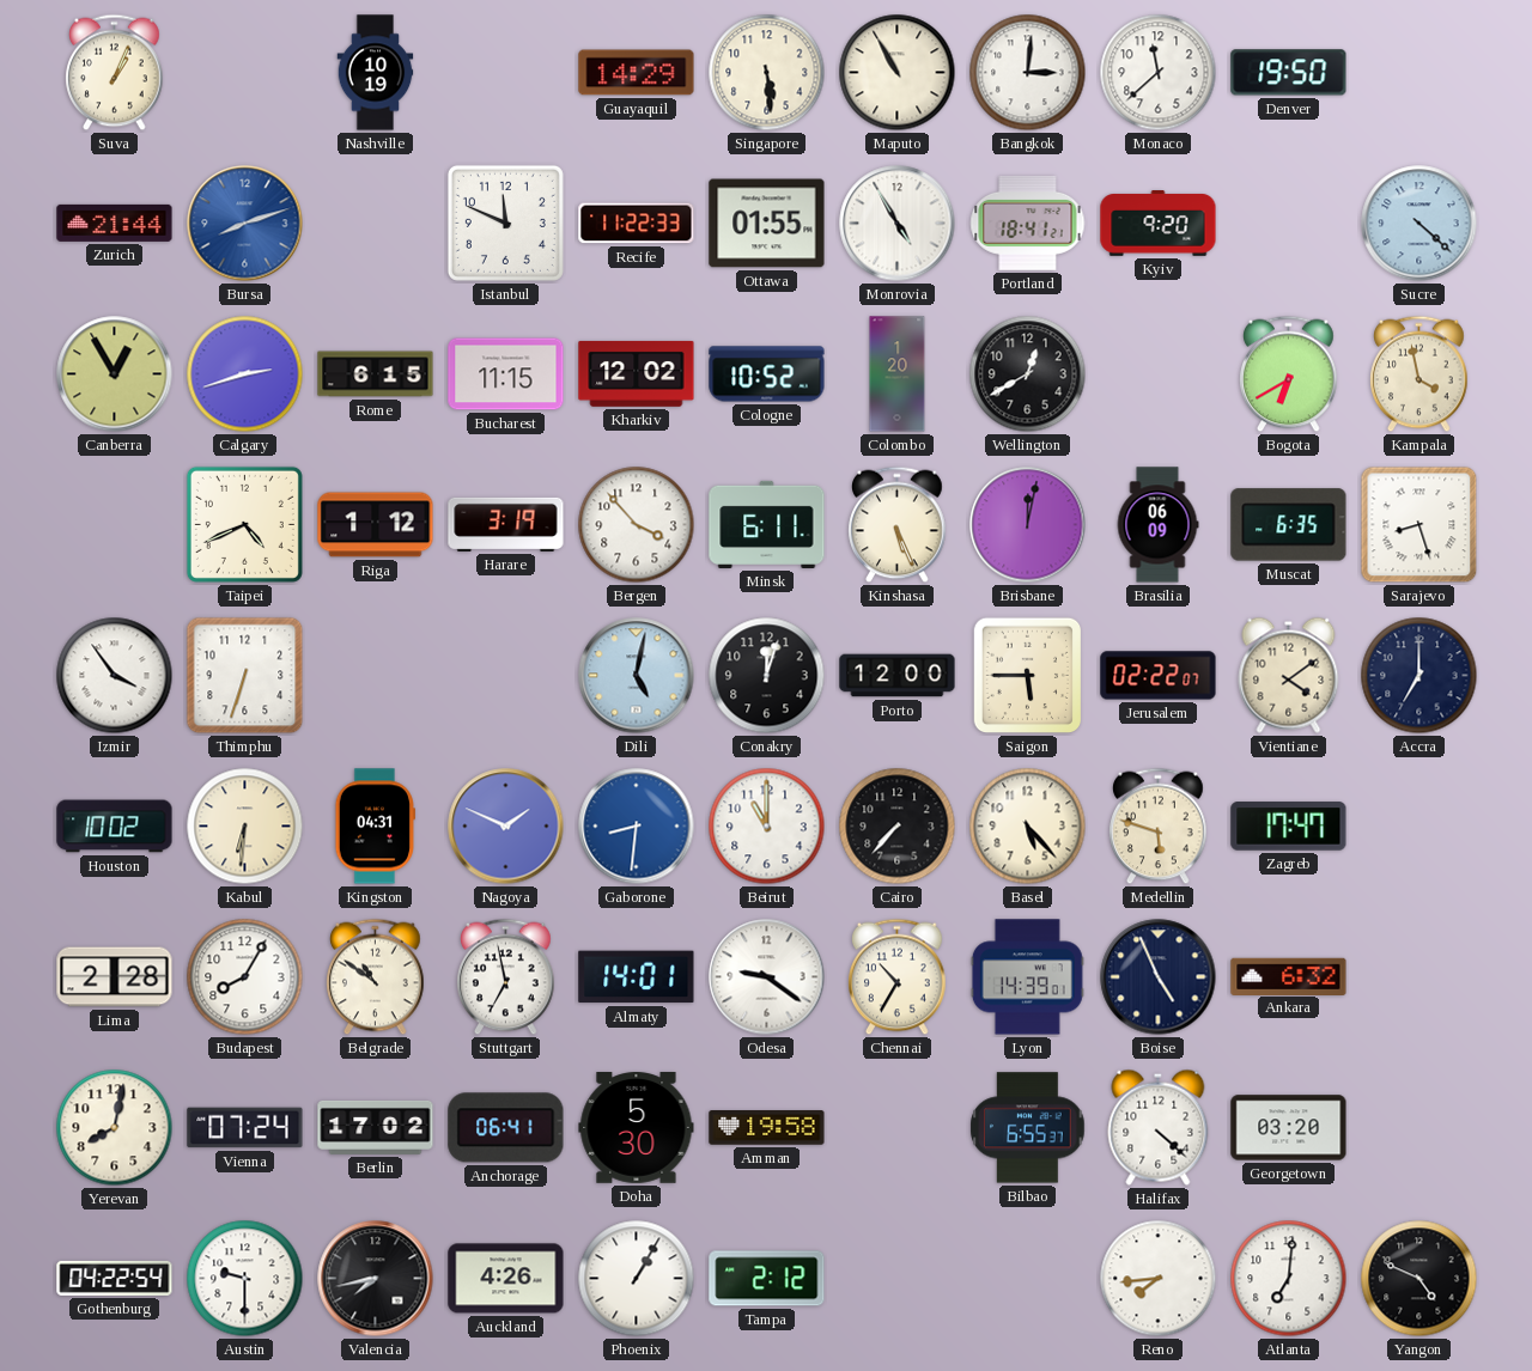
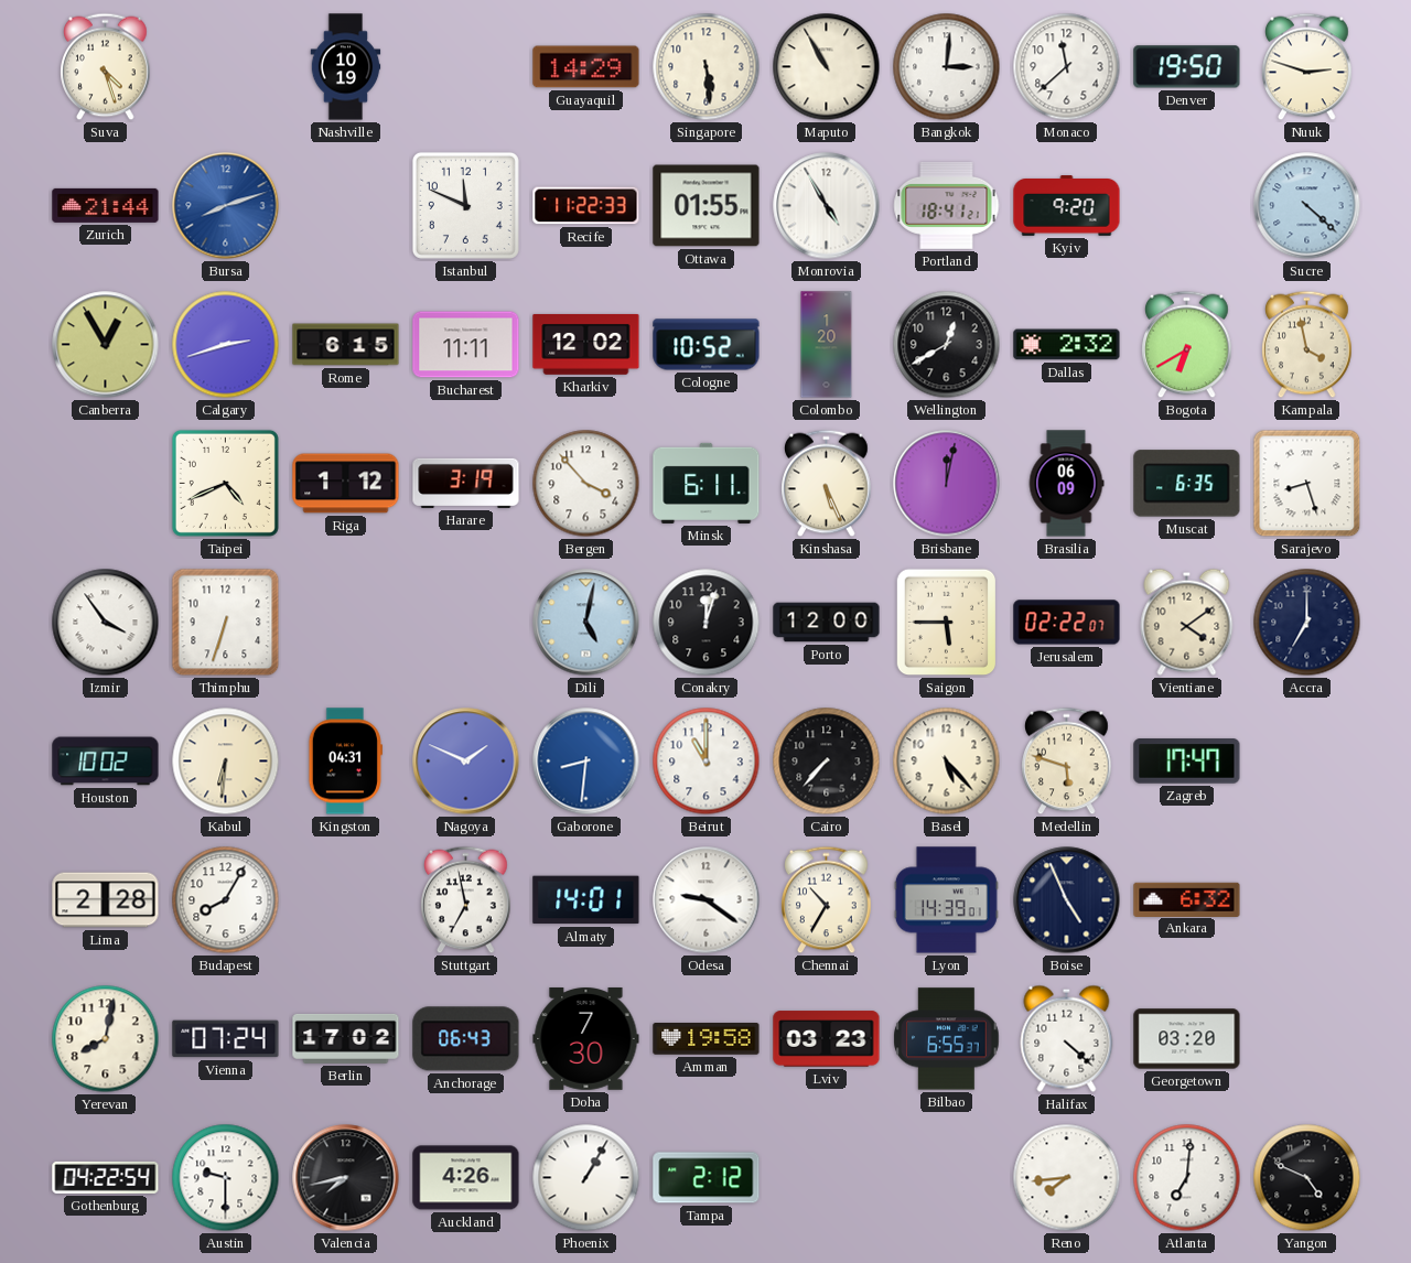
Suva: 1:04 -> 4:27 (106, 67)
Nuuk: none -> 2:48 (1307, 67)
Bucharest: 11:15 -> 11:11 (466, 345)
Dallas: none -> 2:32 (1067, 345)
Belgrade: 10:51 -> none (376, 977)
Anchorage: 06:41 -> 06:43 (466, 1039)
Doha: 5:30 -> 7:30 (586, 1039)
Lviv: none -> 03:23 (827, 1039)
